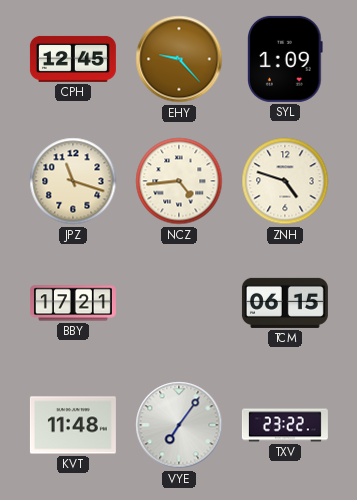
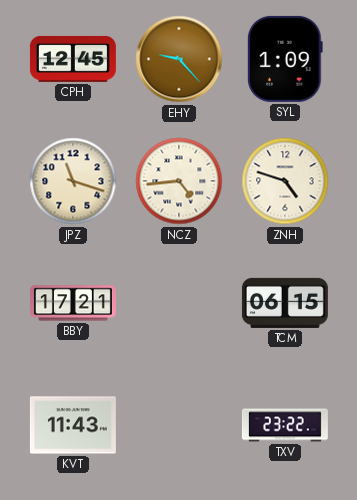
KVT: 11:48 -> 11:43 (73, 425)
VYE: 7:06 -> none (179, 425)
